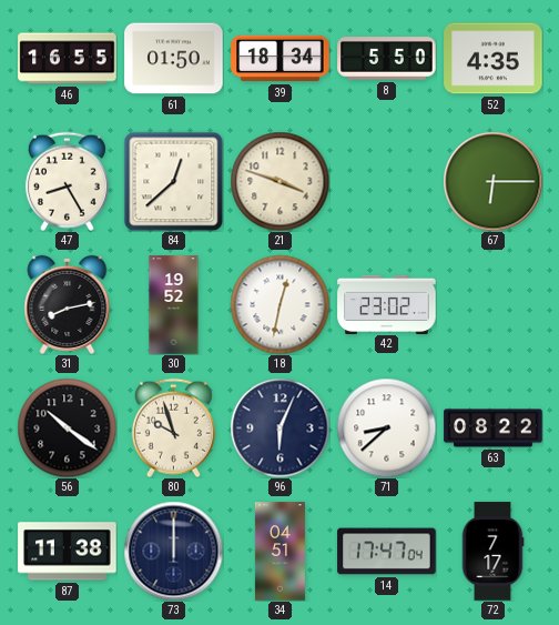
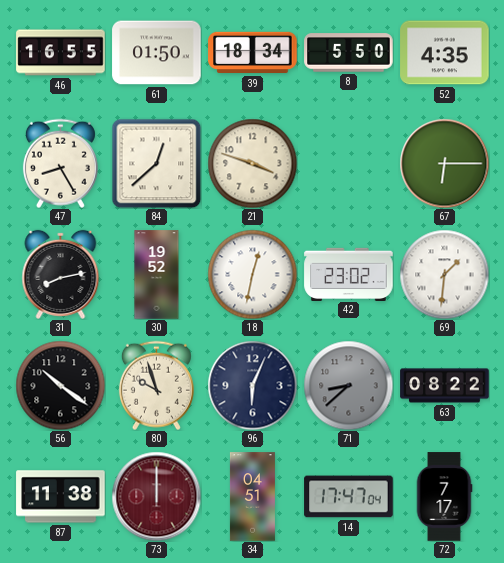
69: none -> 1:31 (444, 274)
71 dial: white -> grey (348, 385)
73 dial: navy -> burgundy (156, 496)
